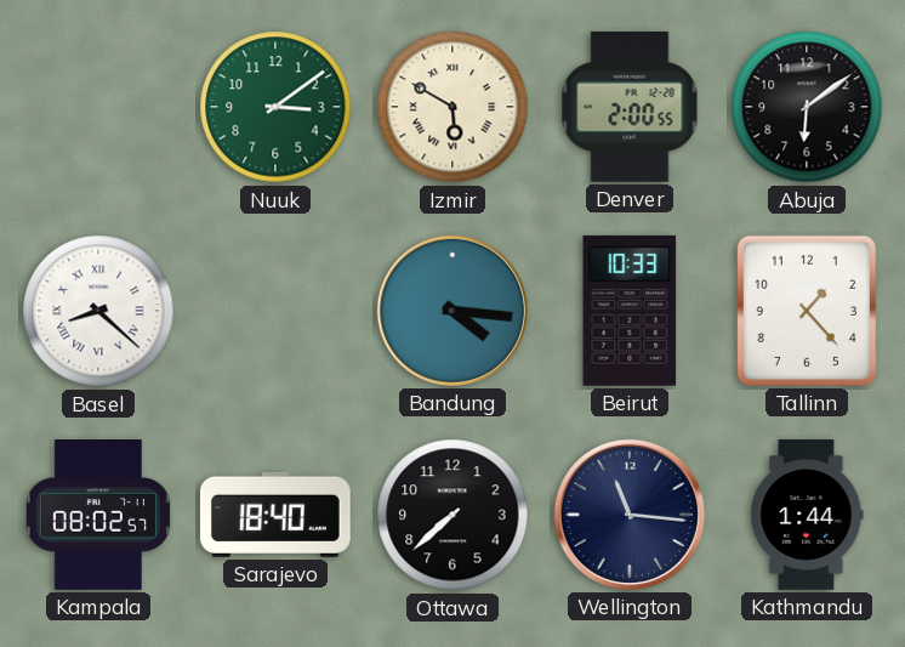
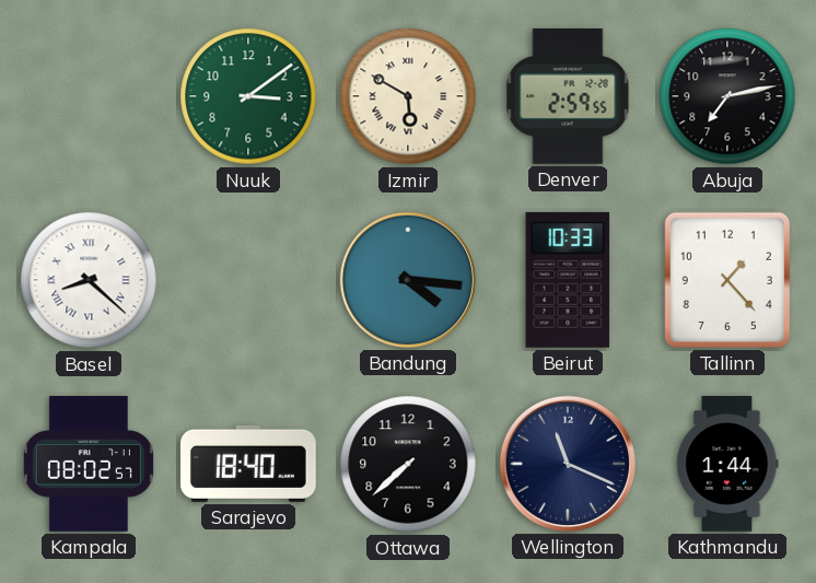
Denver: 2:00 -> 2:59 (568, 97)
Abuja: 6:09 -> 7:13 (727, 96)
Wellington: 11:16 -> 11:19 (568, 464)
